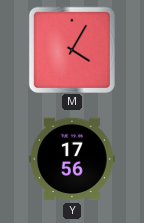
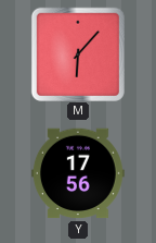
M: 4:05 -> 6:07 (78, 54)
